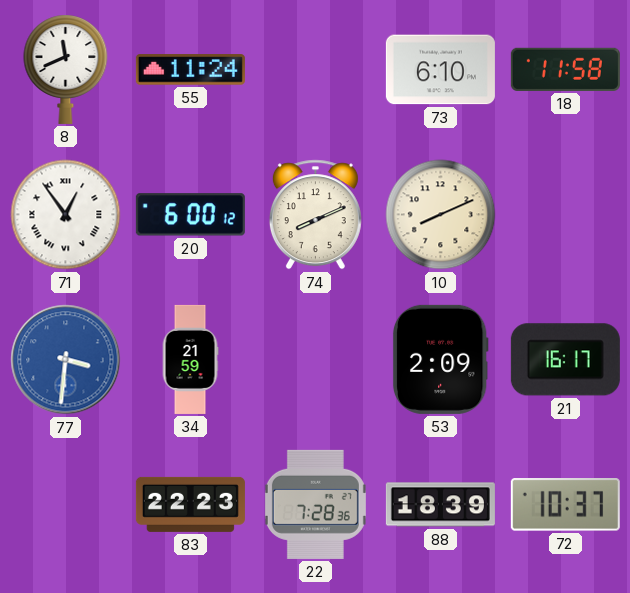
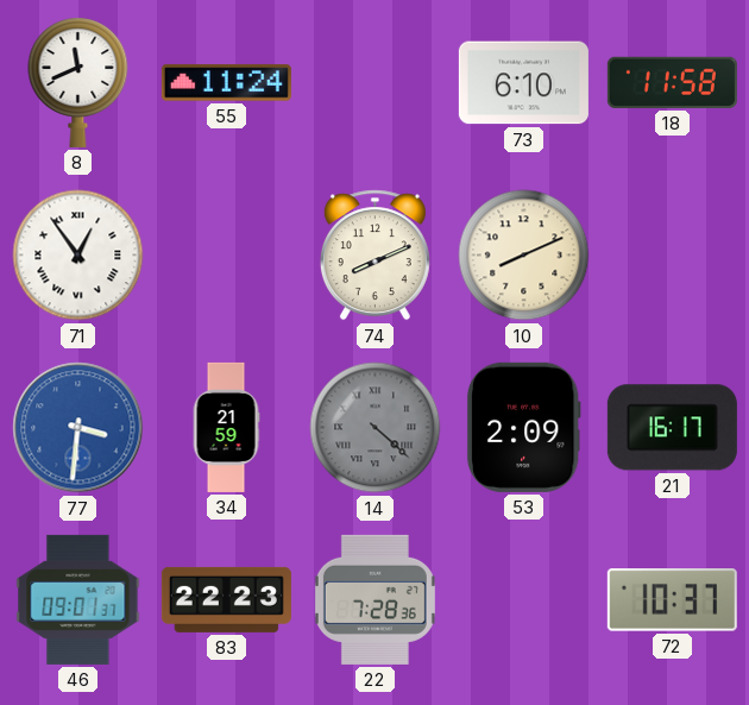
20: 6:00 -> none (190, 215)
14: none -> 4:22 (376, 428)
46: none -> 09:01 (78, 599)
88: 18:39 -> none (440, 505)
